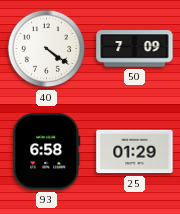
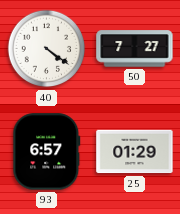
50: 7:09 -> 7:27 (135, 49)
93: 6:58 -> 6:57 (47, 152)
